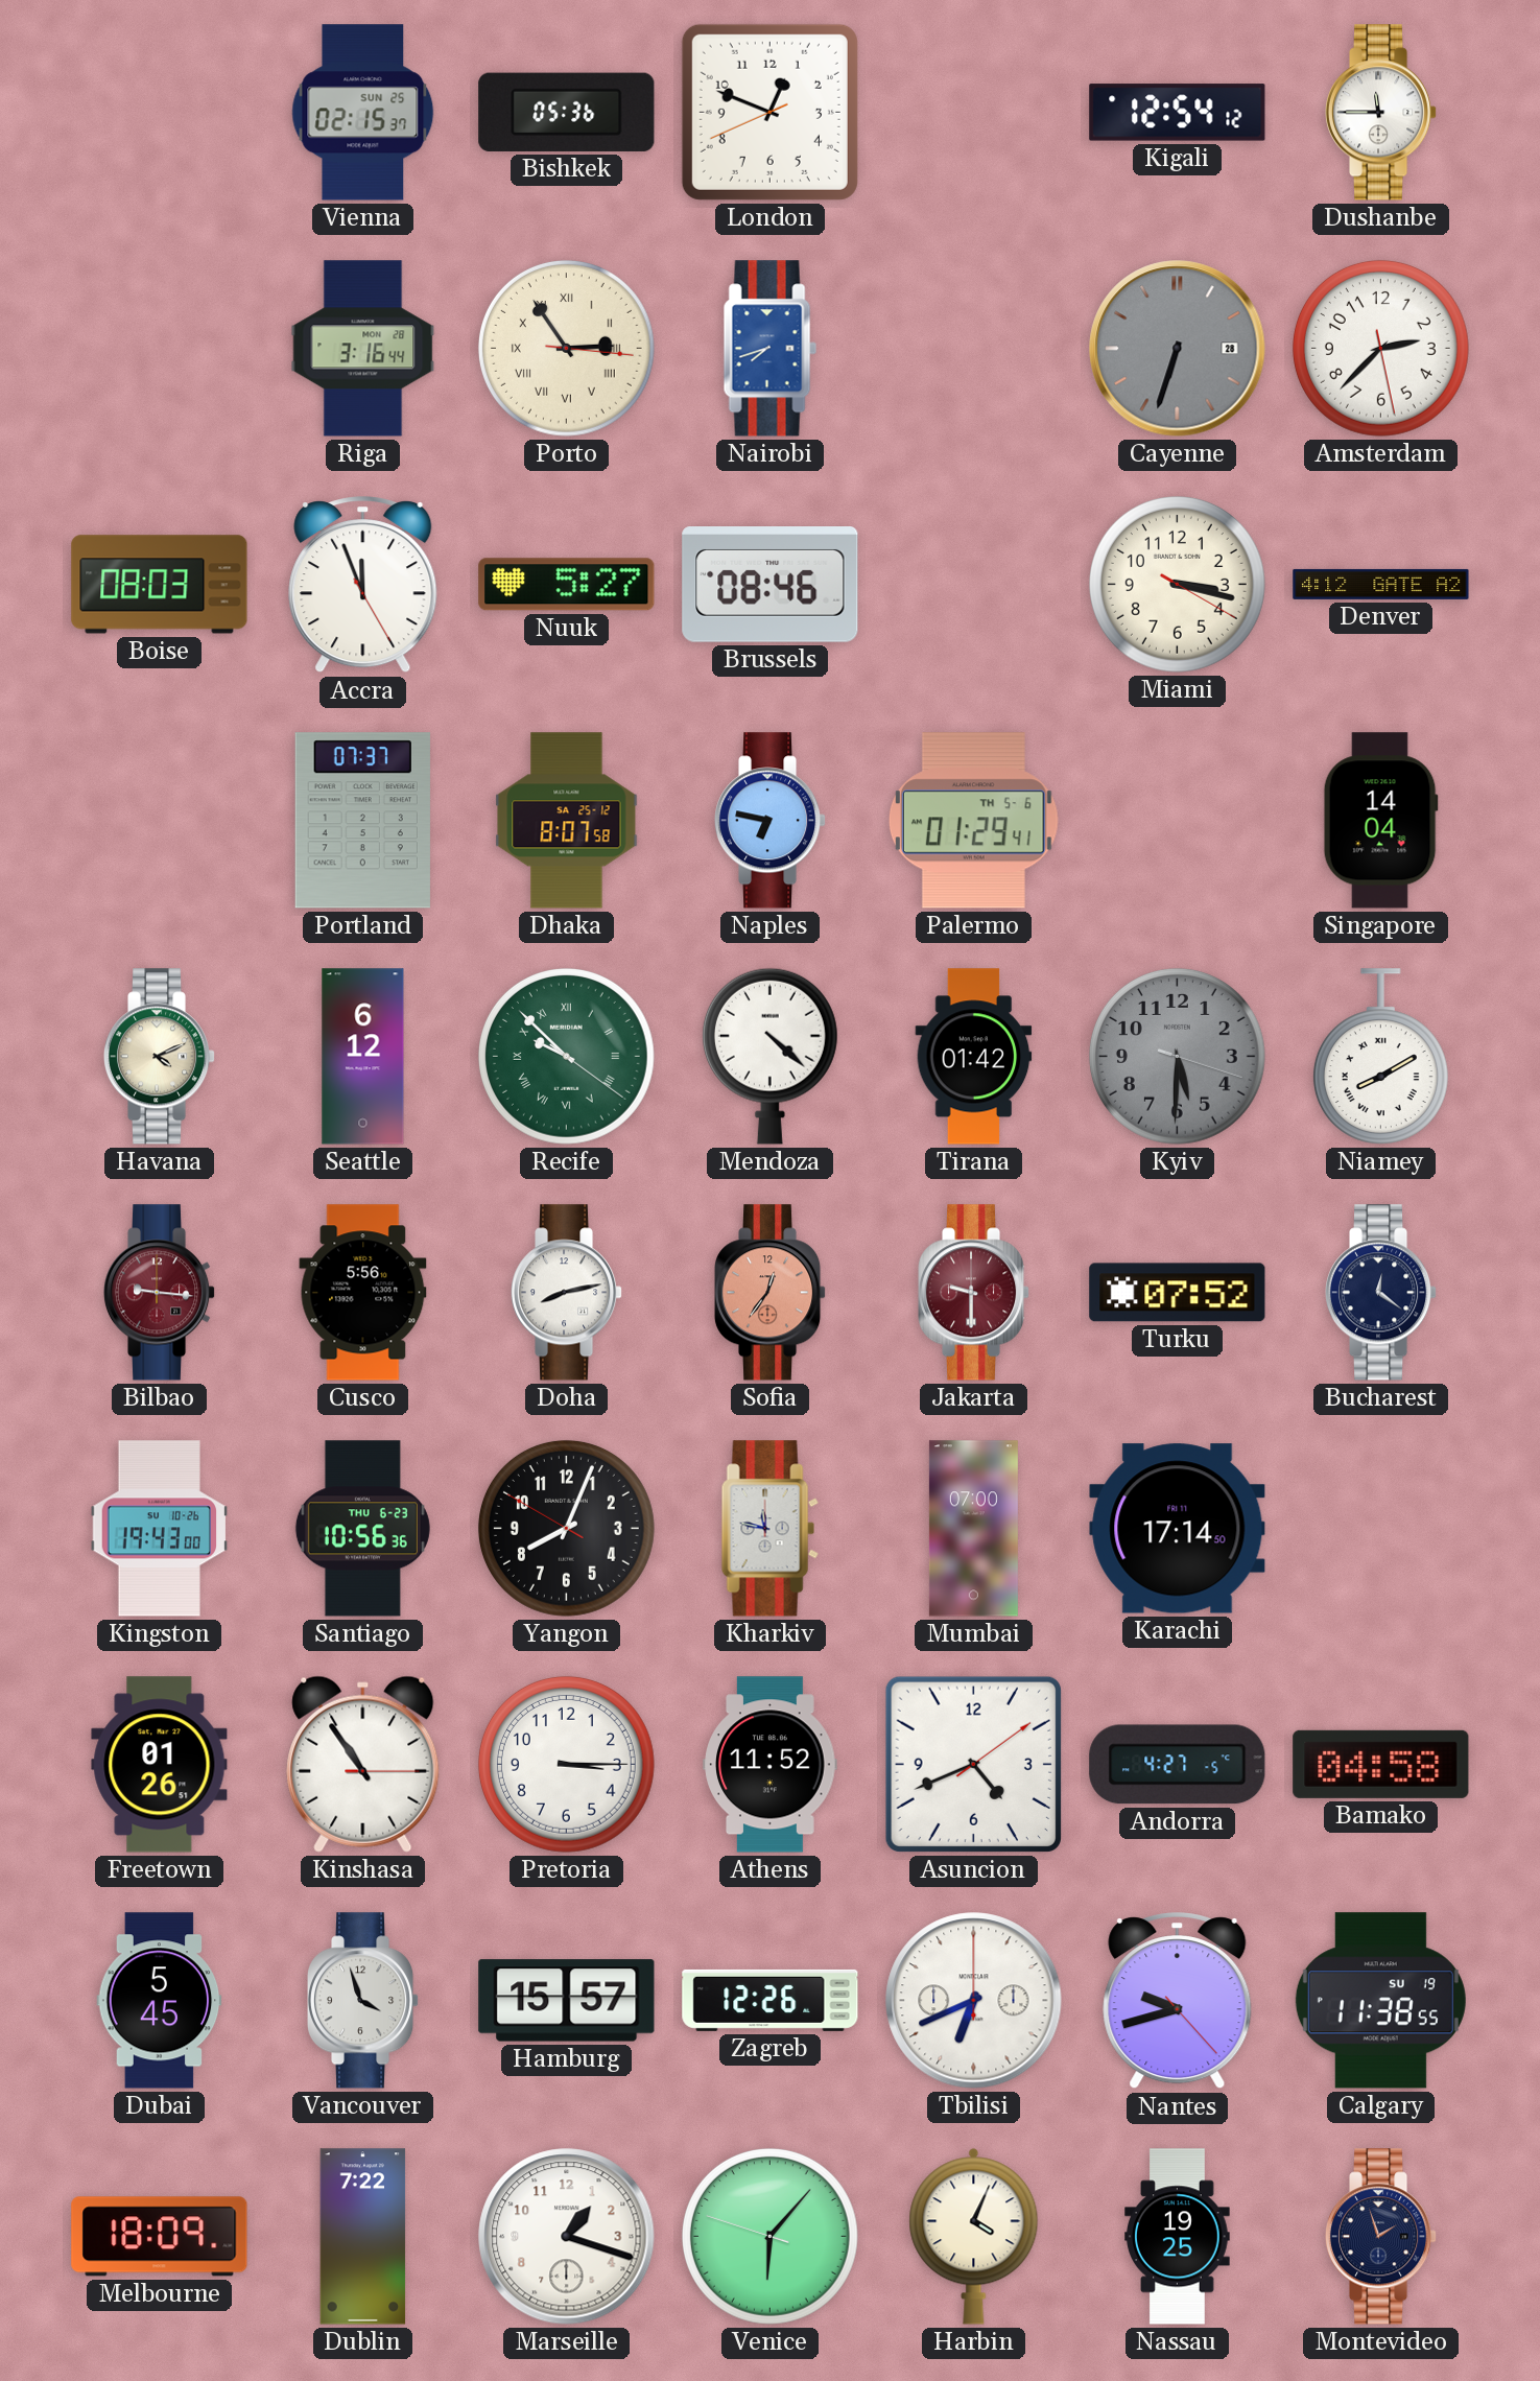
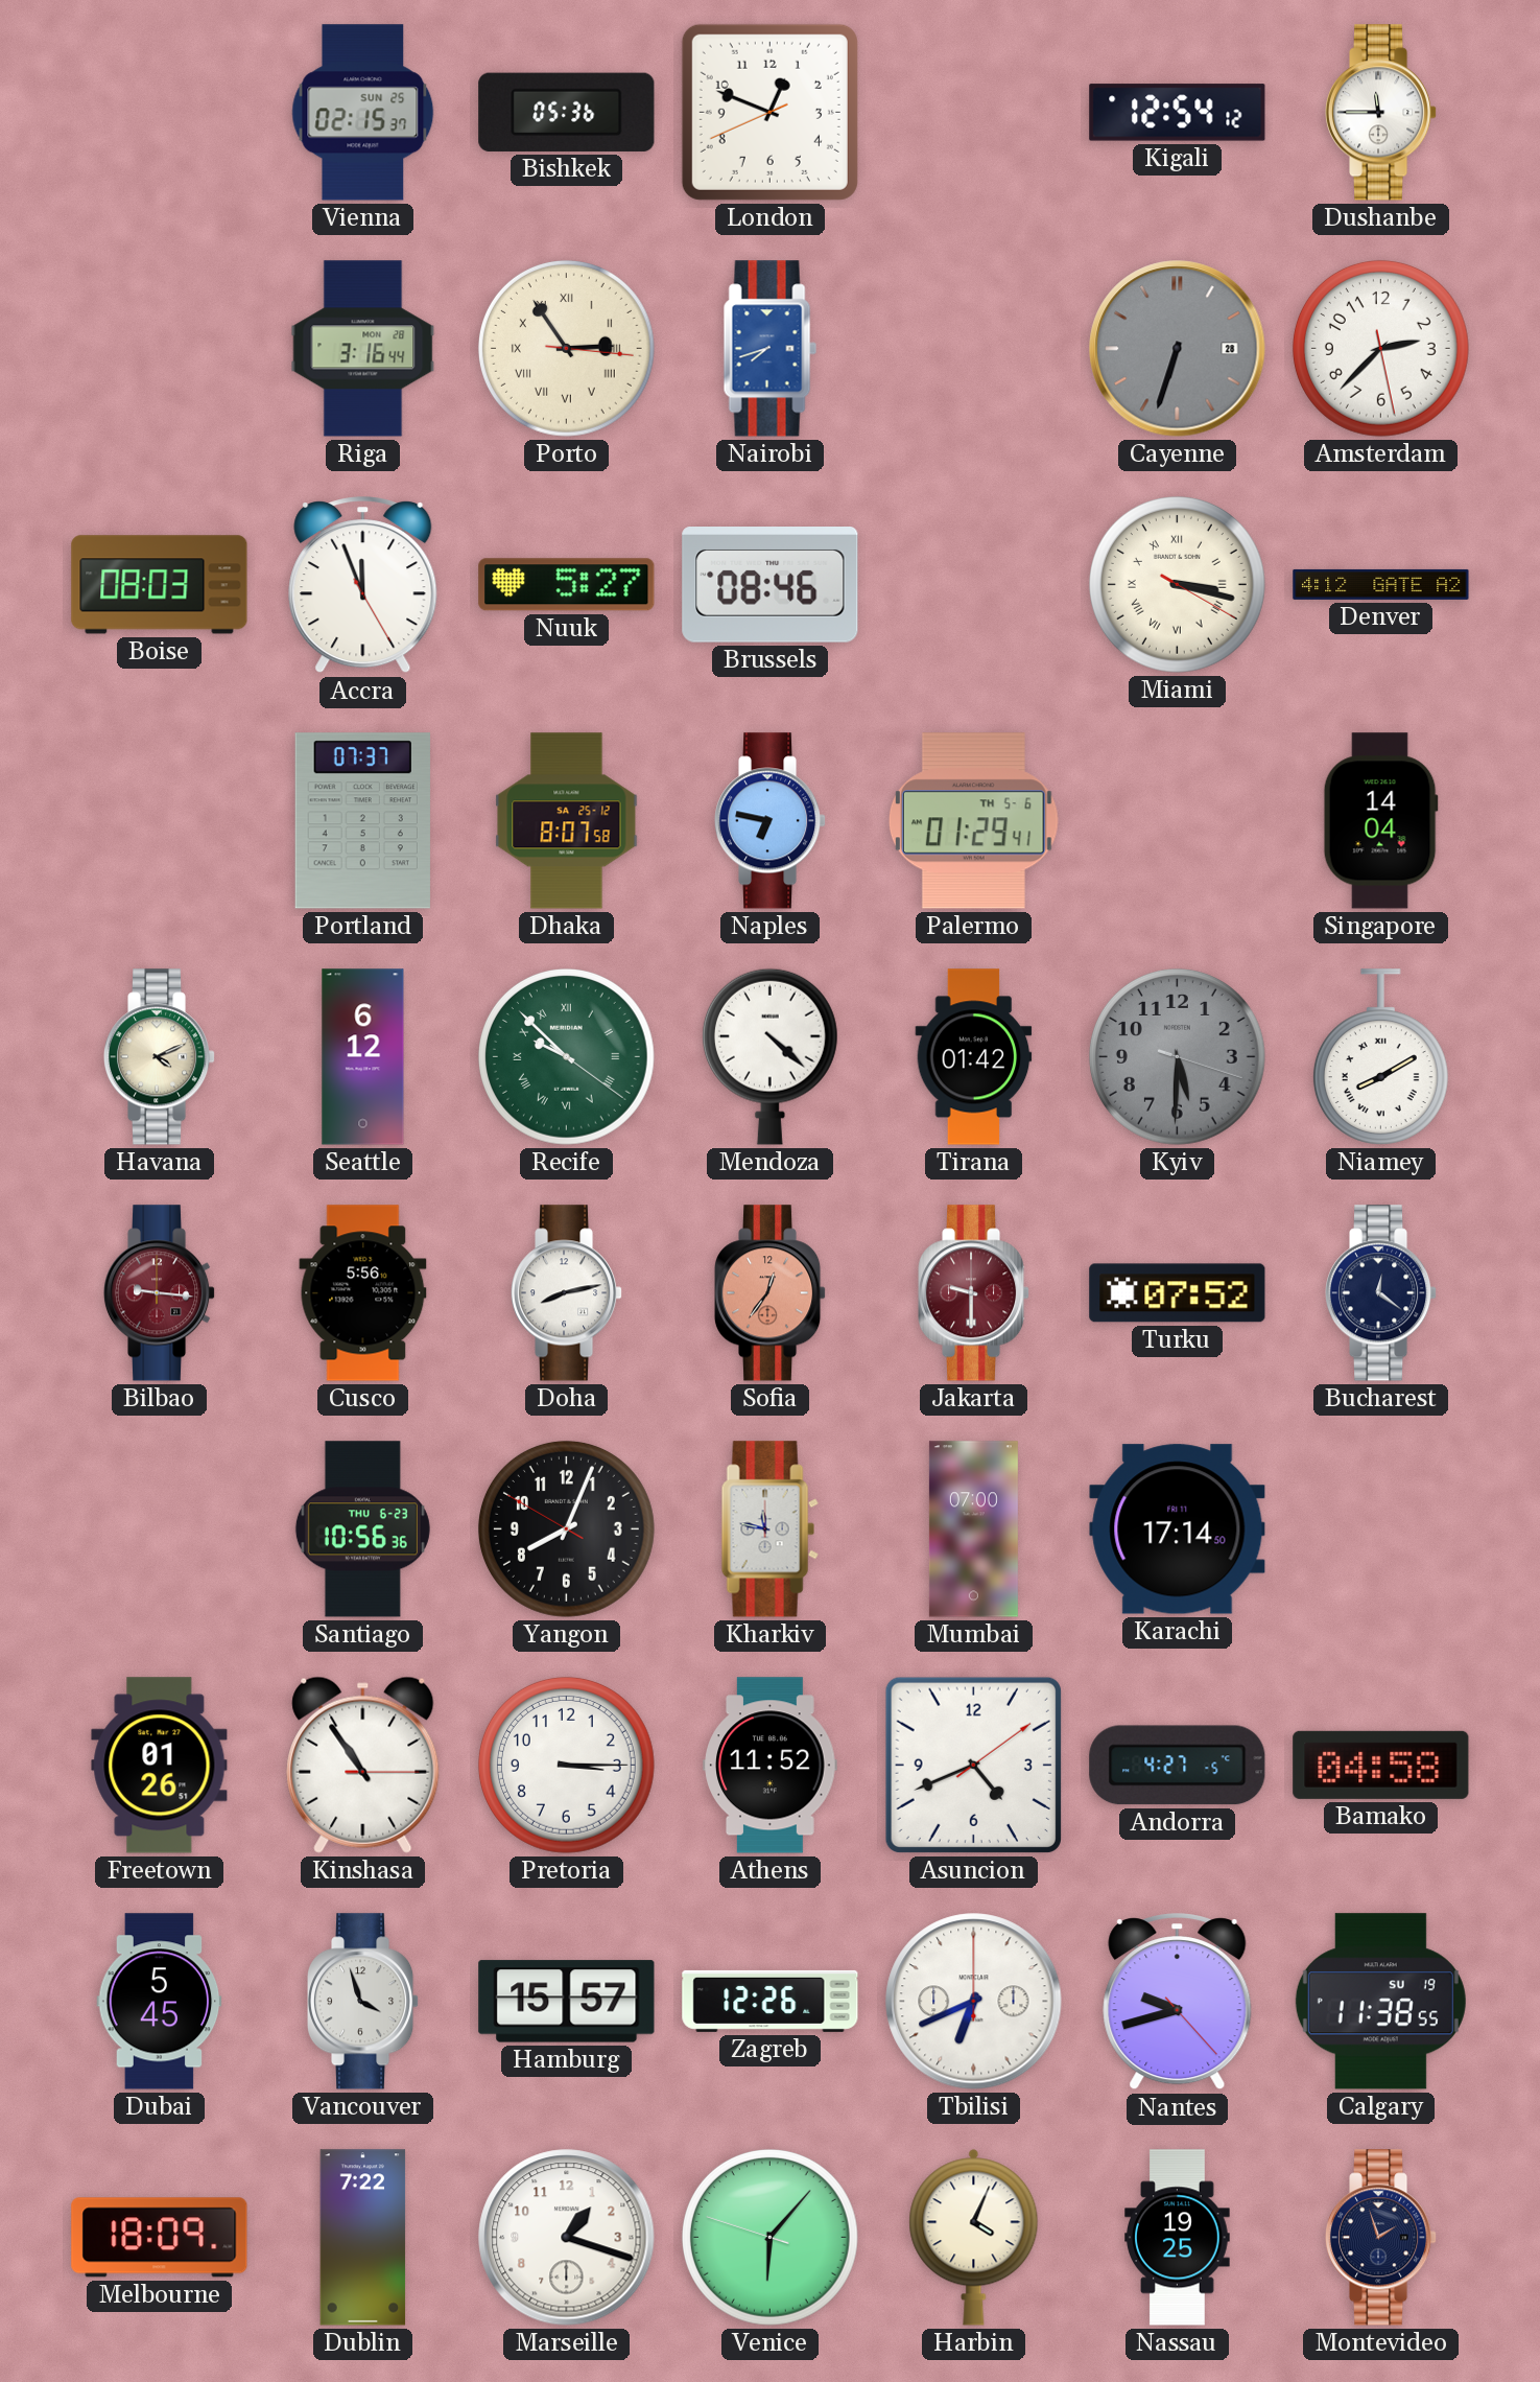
Miami numerals: Arabic -> Roman (1177, 584)
Kingston: 19:43 -> none (160, 1529)
